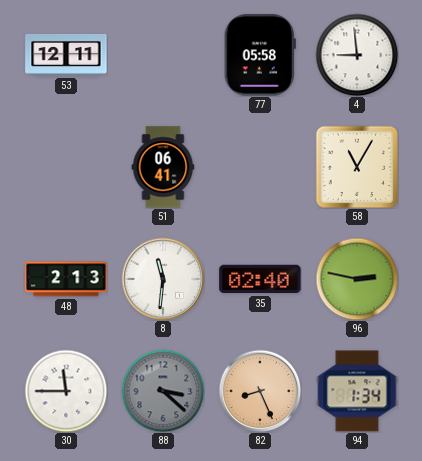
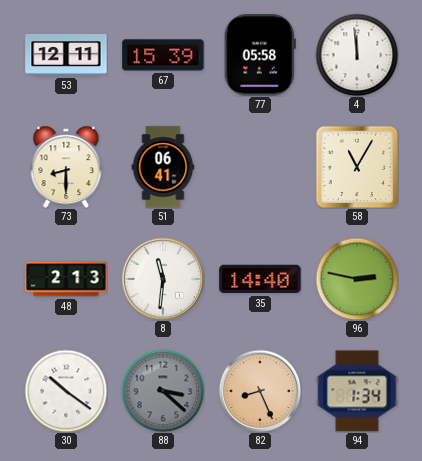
67: none -> 15:39 (163, 55)
4: 8:59 -> 11:59 (357, 55)
73: none -> 8:30 (66, 167)
35: 02:40 -> 14:40 (260, 279)
30: 11:45 -> 10:21 (66, 391)
